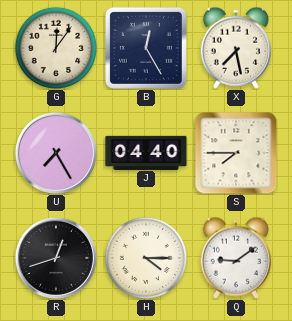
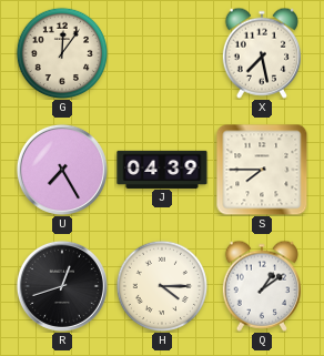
B: 12:25 -> none (146, 48)
J: 04:40 -> 04:39 (162, 169)
Q: 9:09 -> 1:09 (261, 286)
